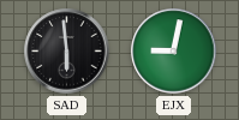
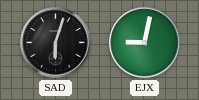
SAD: 5:59 -> 6:03 (56, 43)
